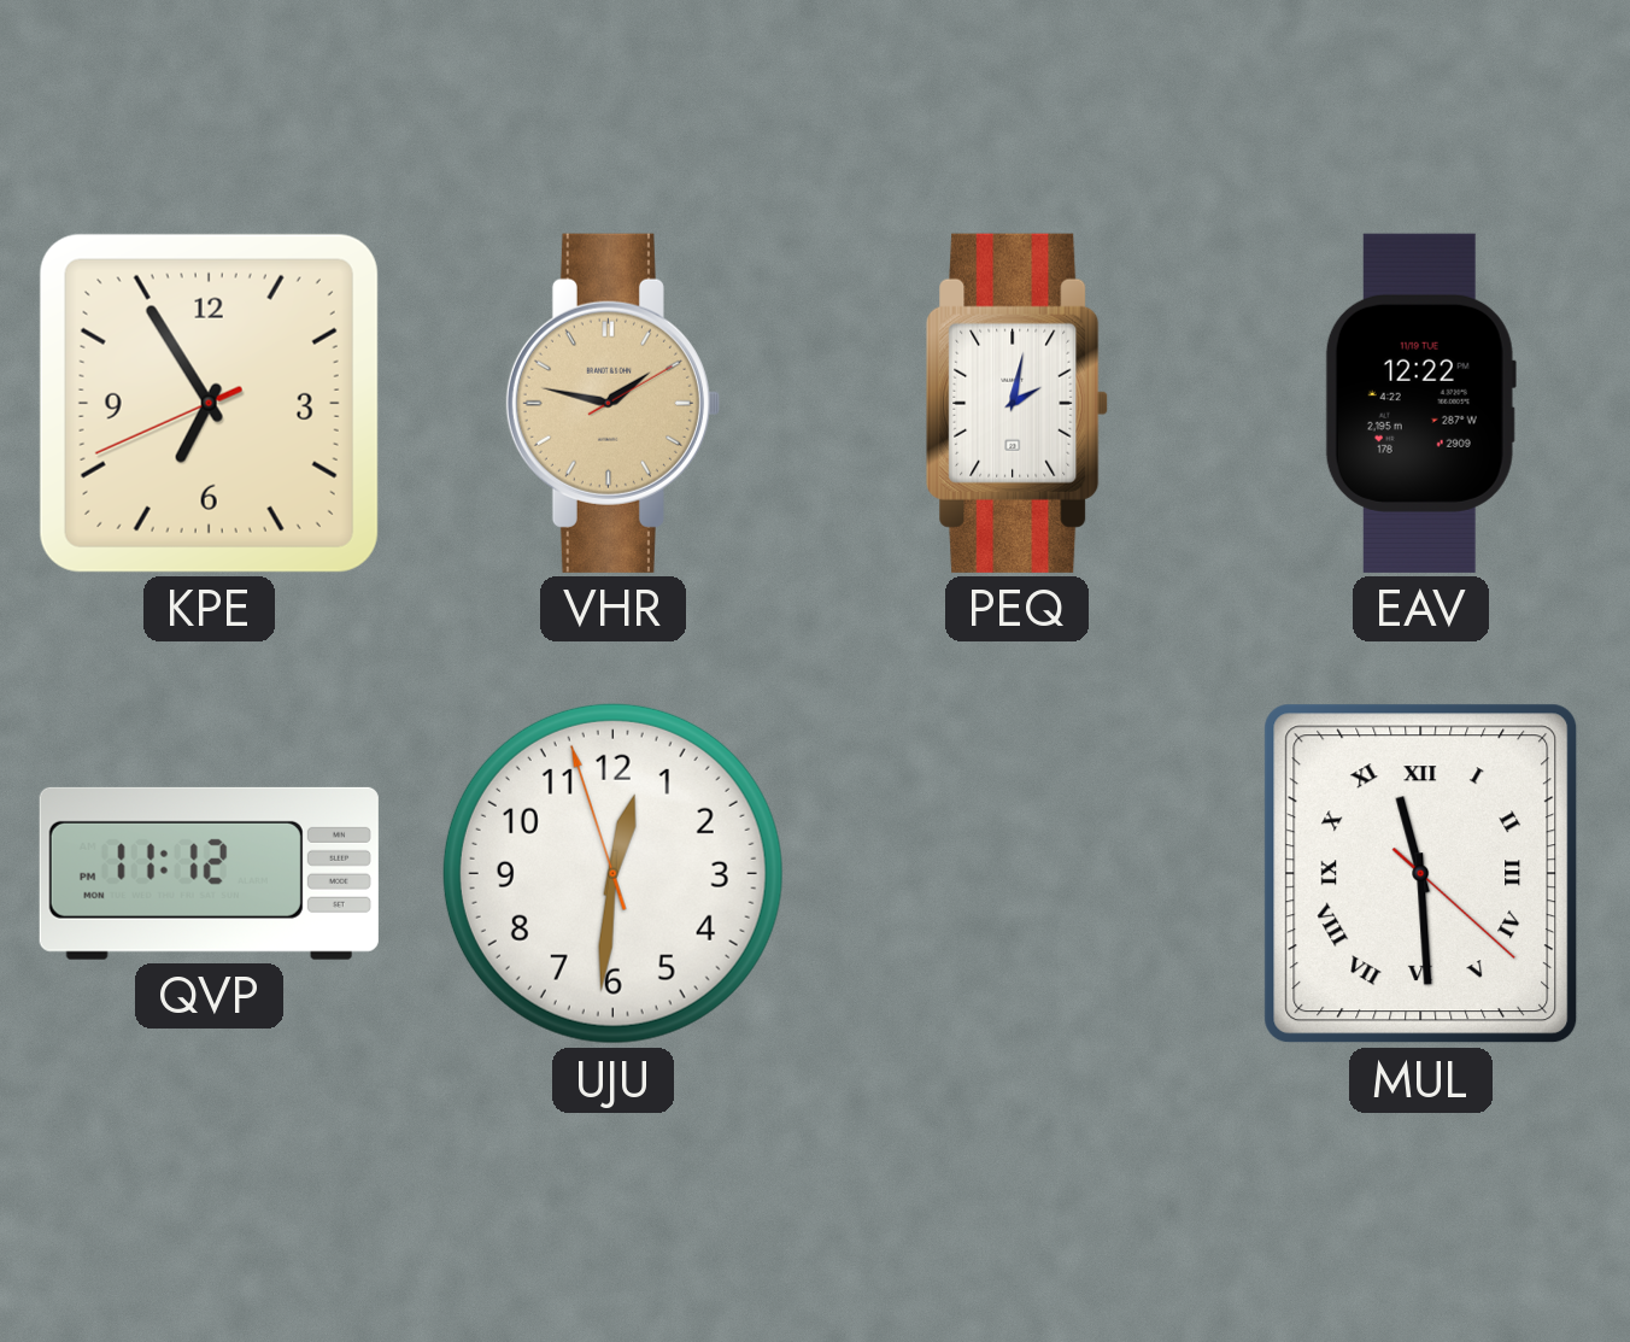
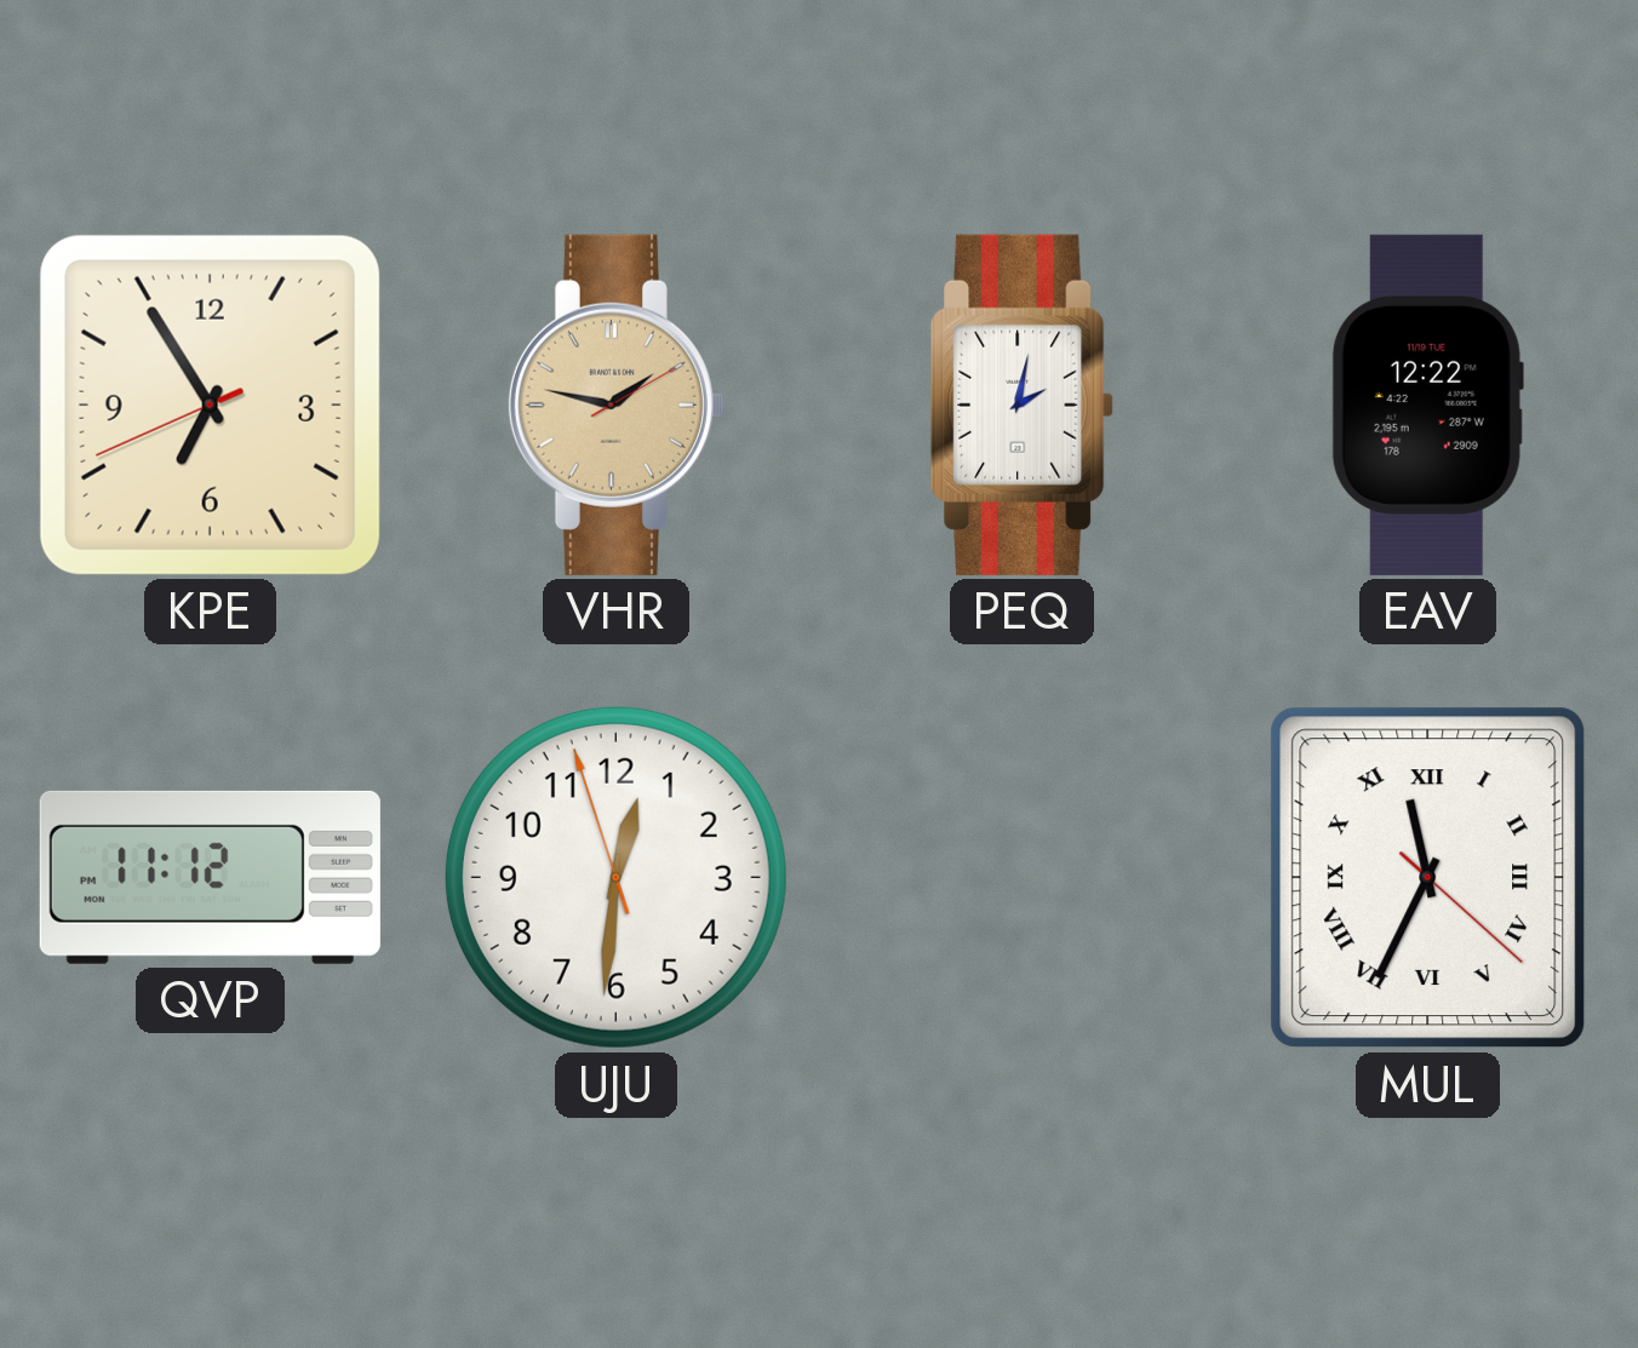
MUL: 11:29 -> 11:34 (1428, 878)
